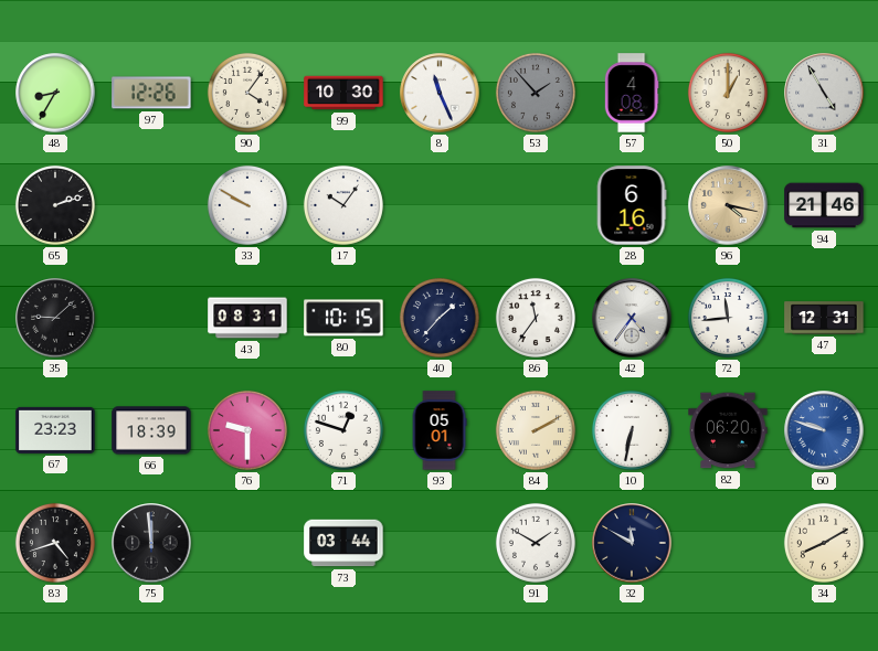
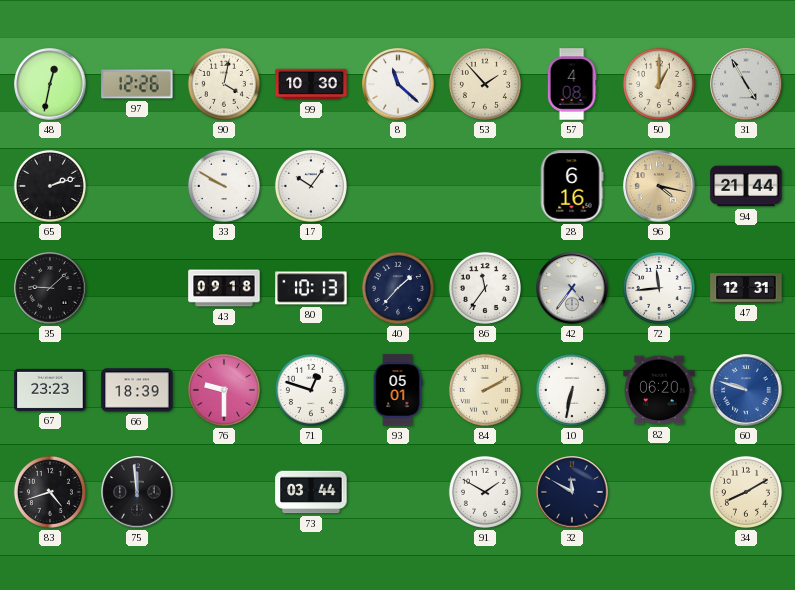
48: 8:35 -> 12:32 (50, 84)
90: 4:06 -> 4:02 (224, 84)
8: 11:26 -> 11:22 (398, 84)
53 dial: grey -> cream (485, 84)
94: 21:46 -> 21:44 (746, 186)
43: 08:31 -> 09:18 (224, 288)
80: 10:15 -> 10:13 (311, 288)
